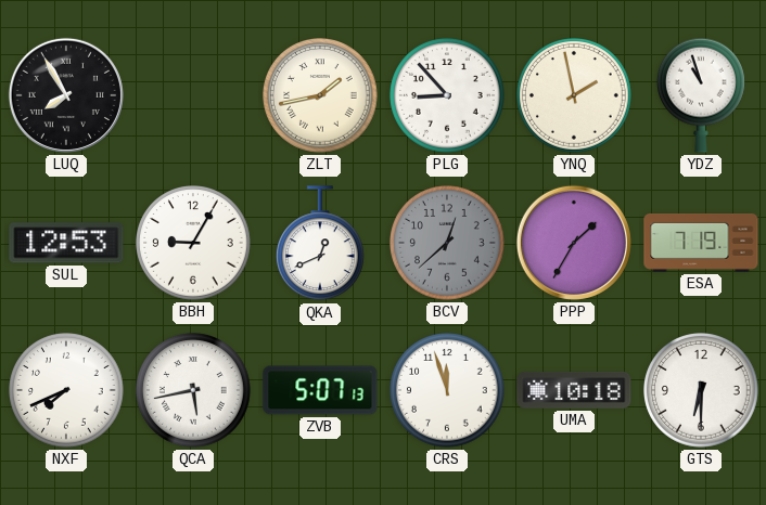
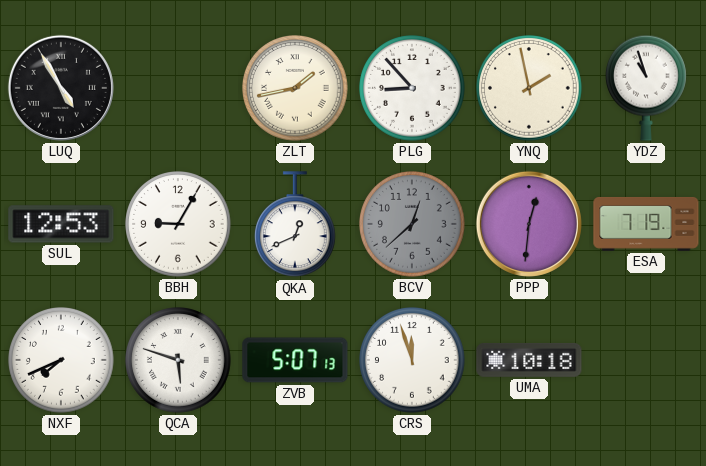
LUQ: 7:55 -> 4:55 (61, 88)
PPP: 1:35 -> 12:31 (529, 224)
QCA: 5:43 -> 5:48 (179, 361)
GTS: 6:30 -> none (702, 391)
